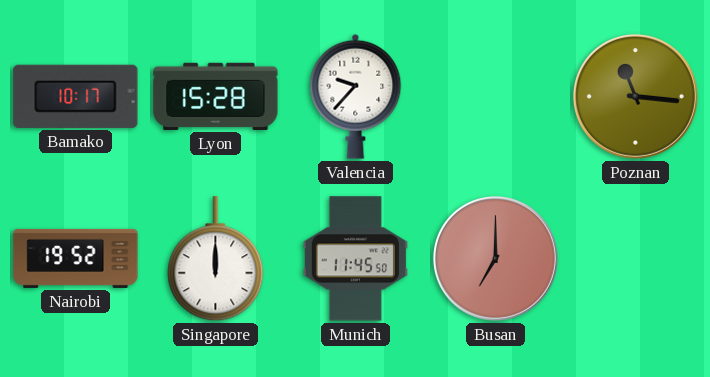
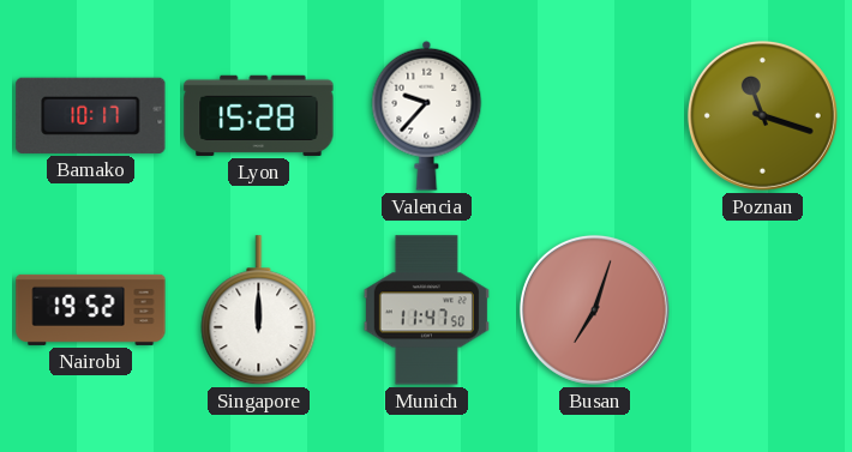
Poznan: 11:16 -> 11:18 (762, 115)
Munich: 11:45 -> 11:47 (426, 311)
Busan: 7:00 -> 7:03 (594, 309)
